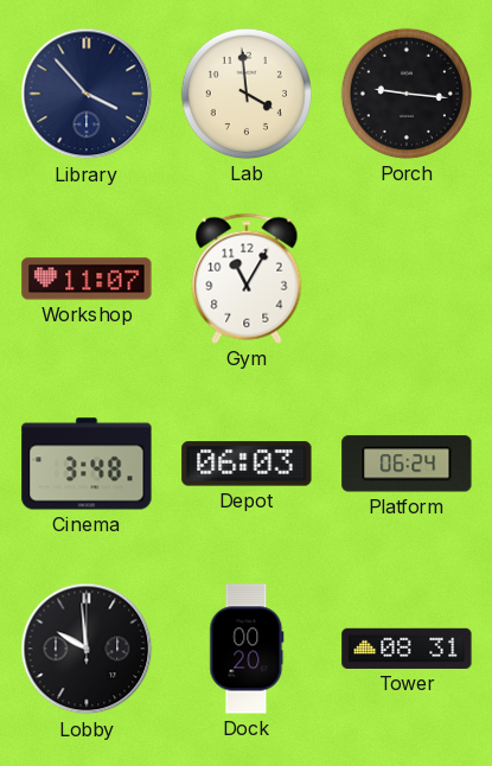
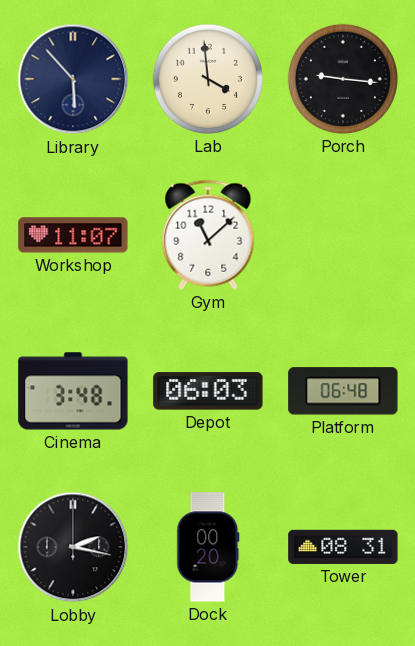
Library: 3:53 -> 5:53 (73, 79)
Gym: 11:05 -> 11:08 (208, 235)
Platform: 06:24 -> 06:48 (343, 391)
Lobby: 9:59 -> 2:17 (73, 547)
